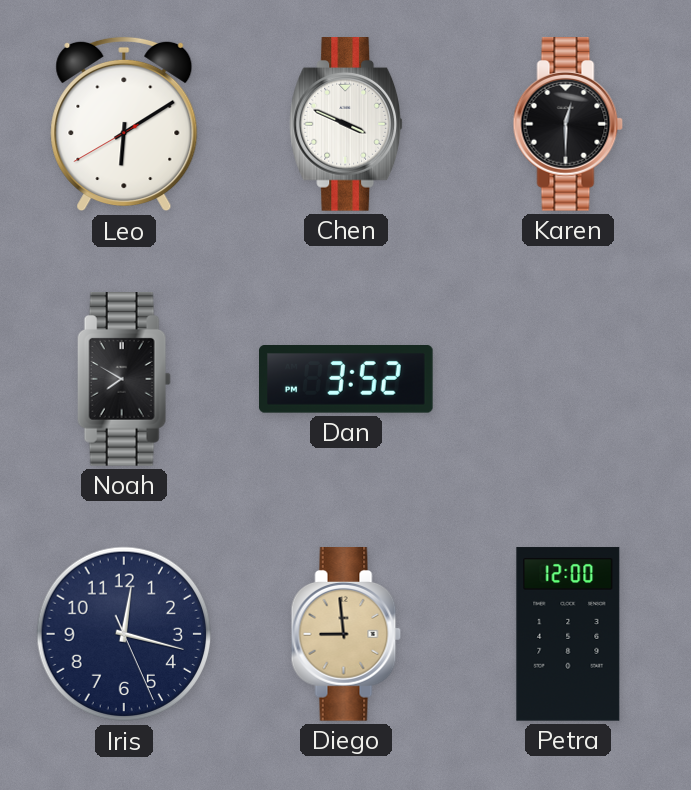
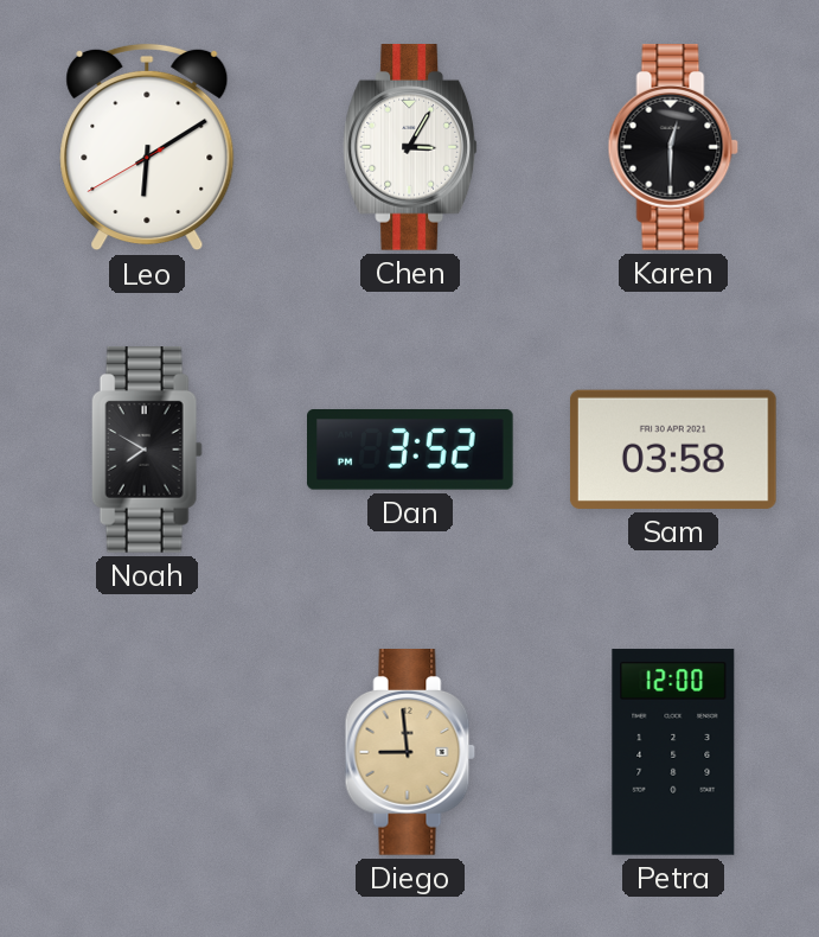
Chen: 3:49 -> 3:05 (411, 148)
Sam: none -> 03:58 (673, 450)
Iris: 12:17 -> none (124, 634)
